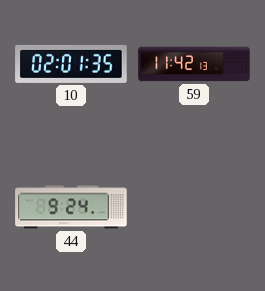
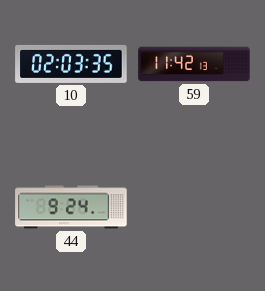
10: 02:01 -> 02:03 (71, 64)
